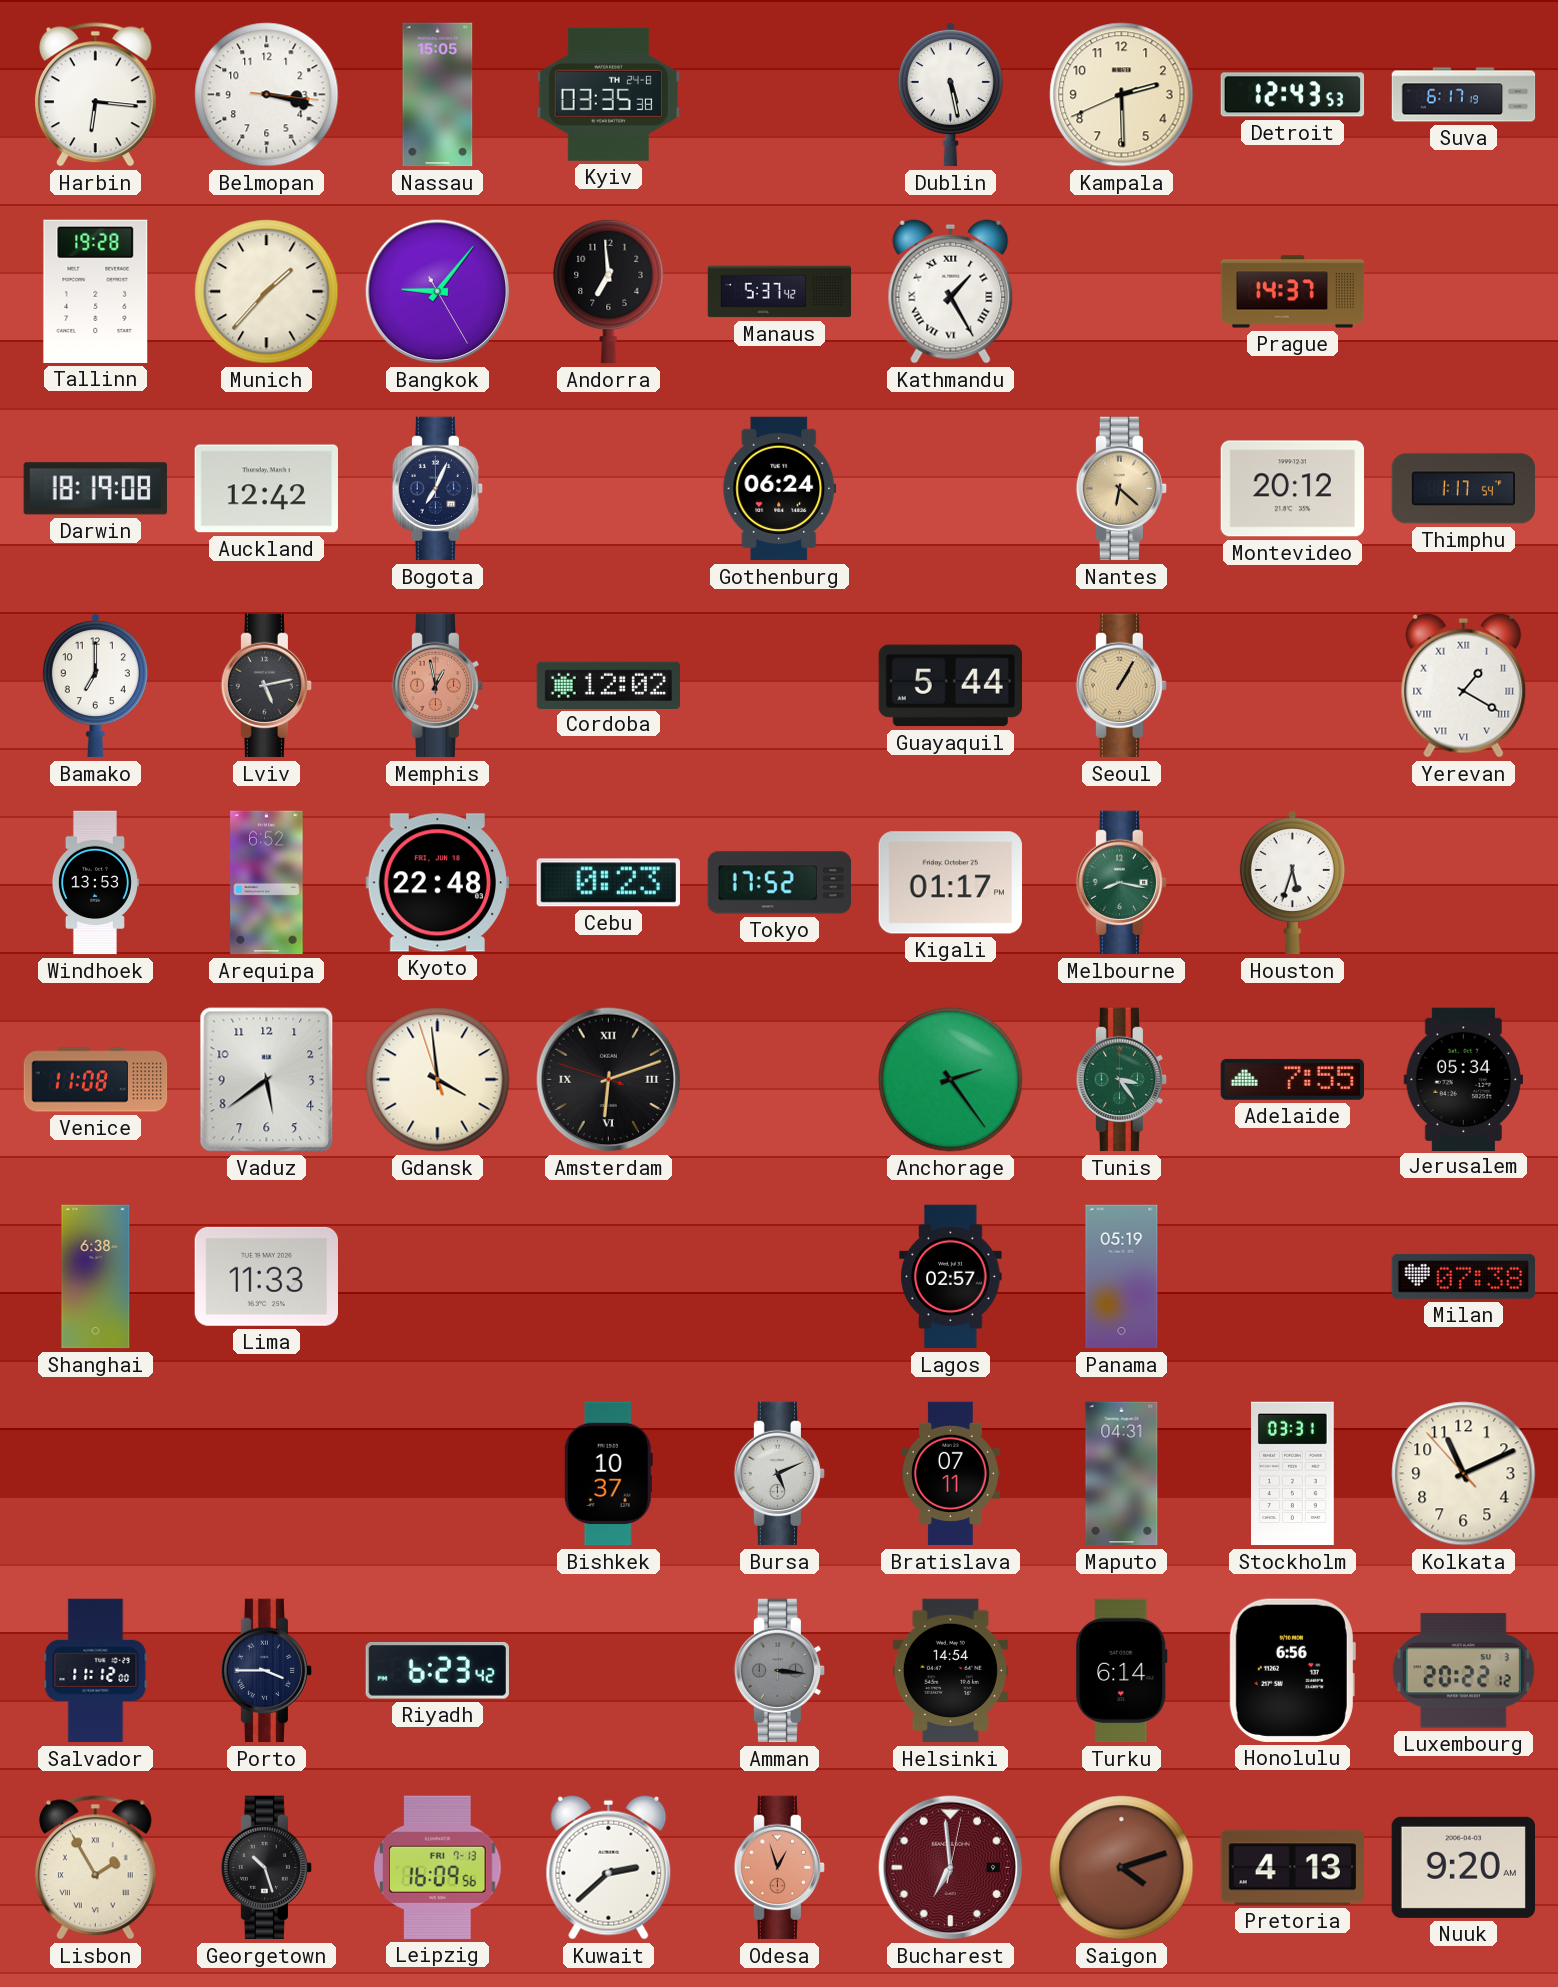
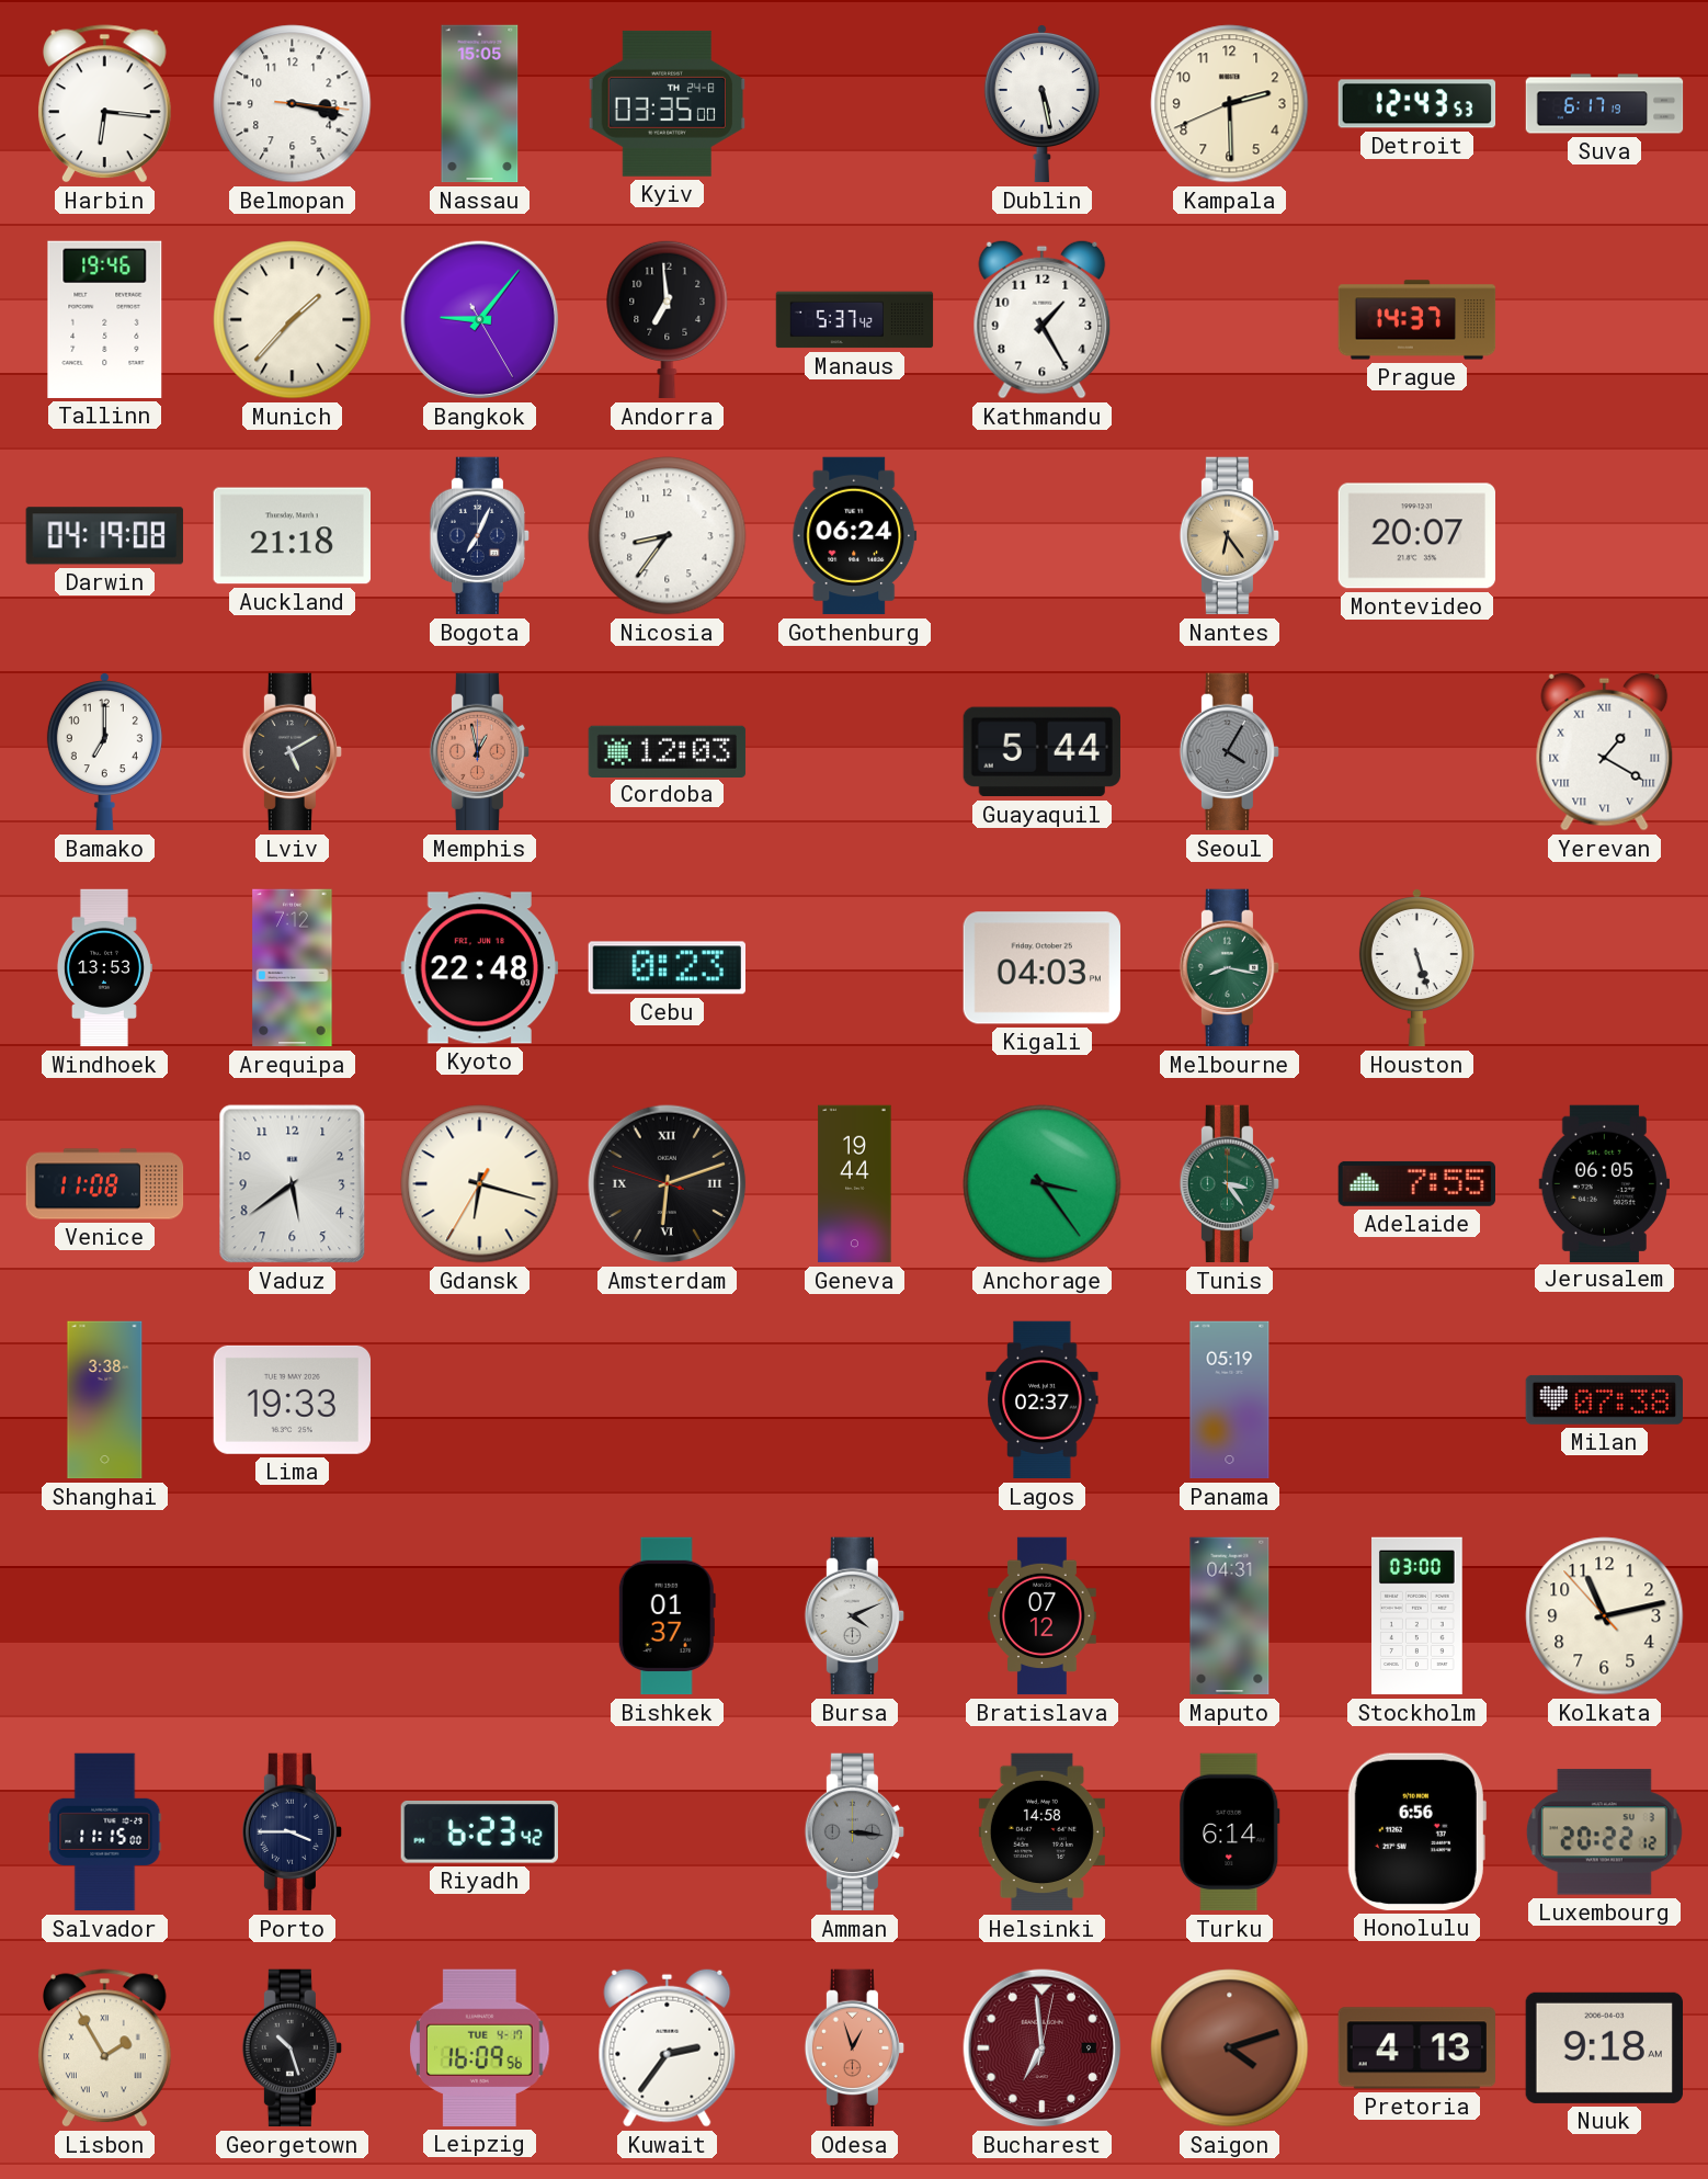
Kyiv: 03:35:38 -> 03:35:00 (667, 103)
Tallinn: 19:28 -> 19:46 (105, 319)
Kathmandu numerals: Roman -> Arabic (1043, 319)
Darwin: 18:19 -> 04:19 (104, 536)
Auckland: 12:42 -> 21:18 (292, 536)
Nicosia: none -> 8:36 (668, 536)
Nantes: 6:22 -> 6:24 (1229, 536)
Montevideo: 20:12 -> 20:07 (1416, 536)
Thimphu: 1:17 -> none (1464, 489)
Lviv: 5:13 -> 5:10 (292, 752)
Cordoba: 12:02 -> 12:03 (668, 751)
Seoul: 1:05 -> 4:05 (1229, 752)
Seoul dial: champagne -> grey (1229, 752)
Arequipa: 6:52 -> 7:12 (293, 968)
Tokyo: 17:52 -> none (779, 883)
Kigali: 01:17 -> 04:03 (1041, 968)
Houston: 5:33 -> 5:27 (1416, 968)
Gdansk: 3:58 -> 6:17 (480, 1184)
Geneva: none -> 19:44 (855, 1184)
Anchorage: 2:24 -> 3:24 (1043, 1184)
Jerusalem: 05:34 -> 06:05 (1604, 1183)
Shanghai: 6:38 -> 3:38 (105, 1400)
Lima: 11:33 -> 19:33 (292, 1399)
Lagos: 02:57 -> 02:37 (1043, 1400)
Bishkek: 10:37 -> 01:37 (667, 1616)
Bursa: 5:11 -> 4:11 (854, 1616)
Bratislava: 07:11 -> 07:12 (1043, 1616)
Stockholm: 03:31 -> 03:00 (1417, 1616)
Kolkata: 11:10 -> 11:12 (1605, 1616)
Salvador: 11:12 -> 11:15 (105, 1832)
Helsinki: 14:54 -> 14:58 (1041, 1832)
Leipzig date: FRI 7-13 -> TUE 4-17 (480, 2047)
Kuwait: 2:38 -> 2:36 (668, 2047)
Nuuk: 9:20 -> 9:18 (1604, 2047)
